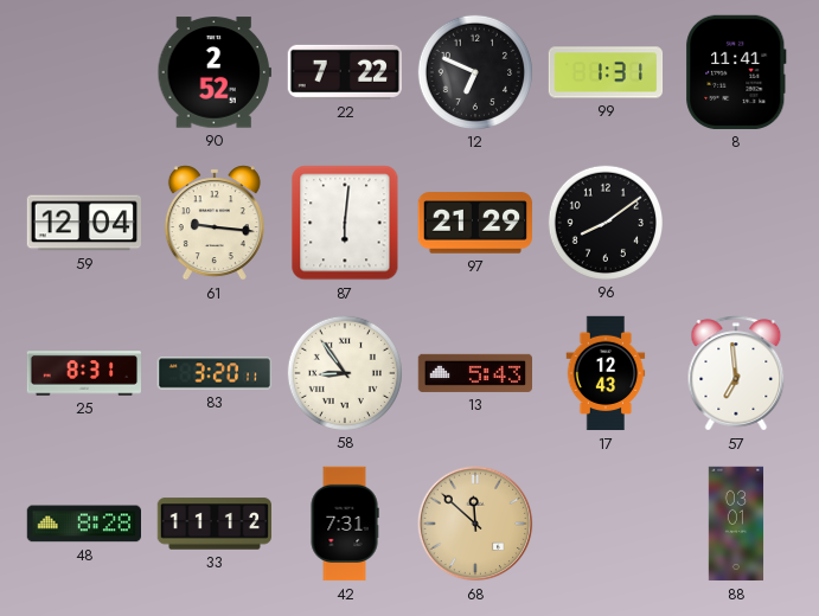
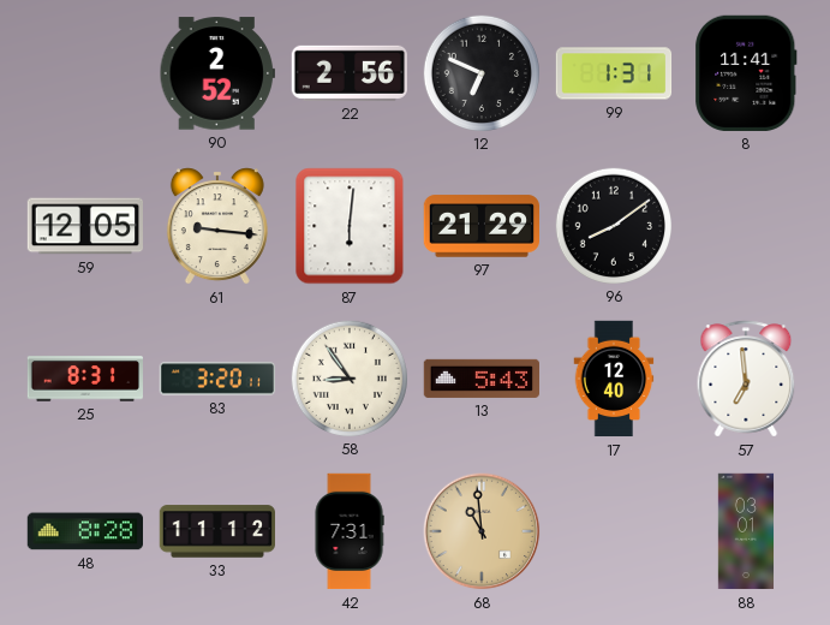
22: 7:22 -> 2:56 (348, 73)
59: 12:04 -> 12:05 (84, 226)
17: 12:43 -> 12:40 (614, 379)
68: 11:52 -> 10:59 (482, 531)
